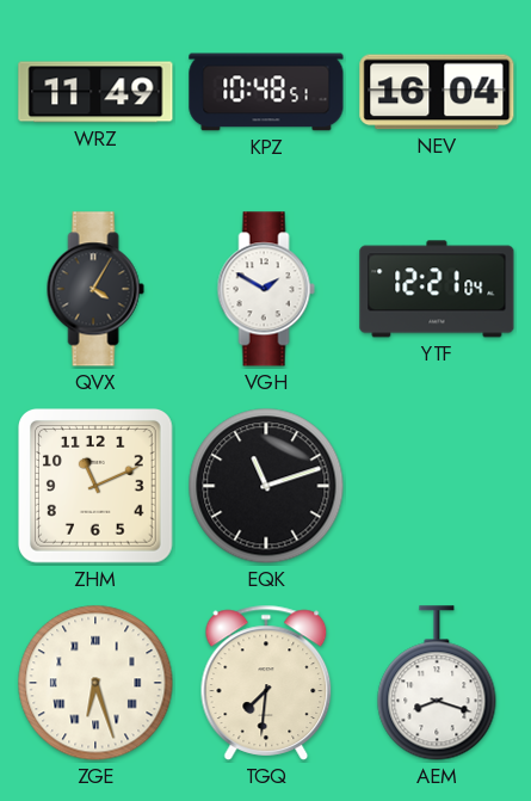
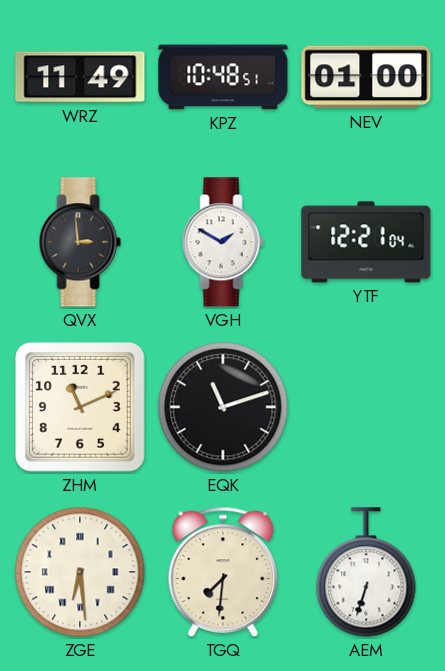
NEV: 16:04 -> 01:00 (366, 77)
QVX: 4:05 -> 2:59 (80, 242)
ZGE: 6:27 -> 6:29 (80, 572)
AEM: 8:18 -> 6:33 (366, 572)
